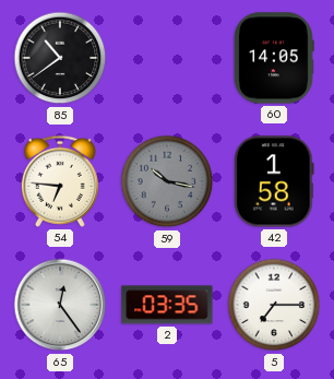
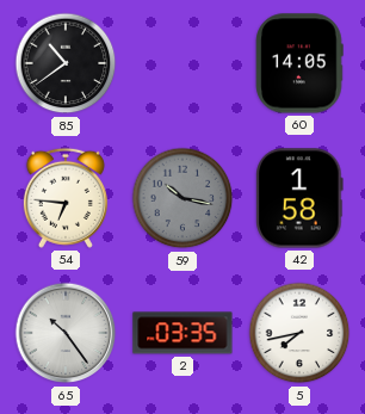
65: 12:24 -> 10:24 (66, 333)
5: 7:15 -> 7:43 (299, 333)
